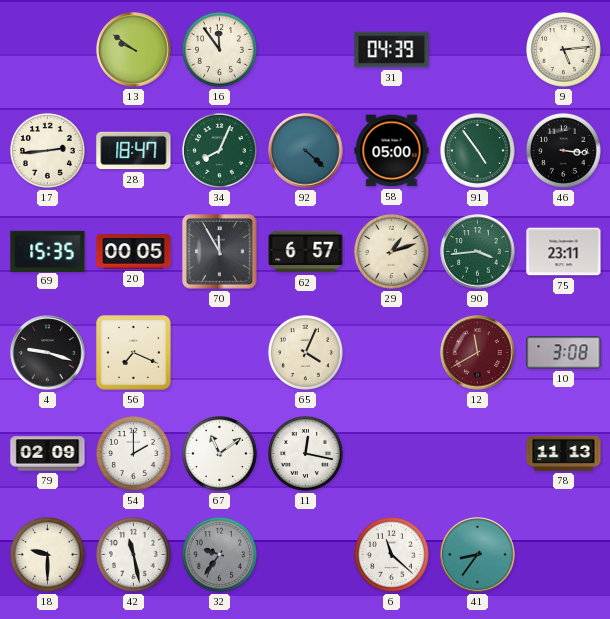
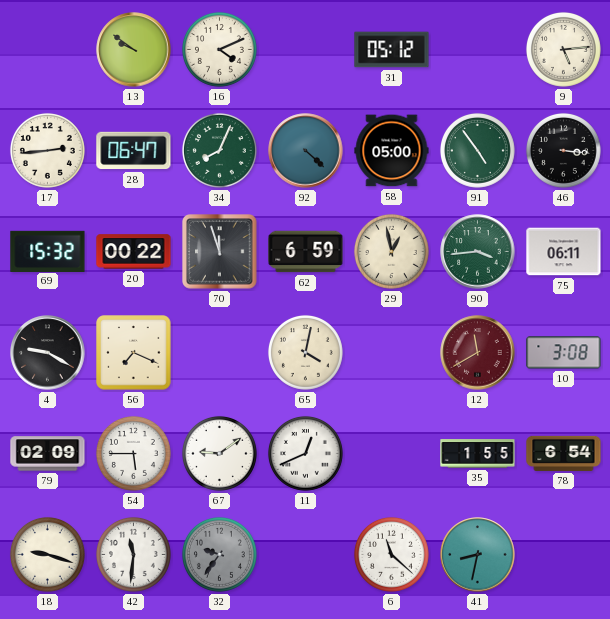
16: 11:54 -> 4:11 (219, 49)
31: 04:39 -> 05:12 (392, 50)
28: 18:47 -> 06:47 (134, 151)
69: 15:35 -> 15:32 (48, 251)
20: 00:05 -> 00:22 (134, 252)
70: 11:55 -> 11:57 (220, 252)
62: 6:57 -> 6:59 (306, 252)
29: 1:12 -> 12:58 (391, 251)
75: 23:11 -> 06:11 (564, 252)
4: 9:18 -> 9:20 (48, 353)
65: 4:04 -> 4:02 (305, 352)
54: 2:00 -> 5:45 (133, 453)
67: 11:09 -> 9:09 (219, 453)
11: 12:17 -> 12:41 (305, 453)
35: none -> 1:55 (478, 454)
78: 11:13 -> 6:54 (564, 453)
18: 9:30 -> 9:18 (47, 554)
42: 11:28 -> 11:31 (133, 554)
41: 8:36 -> 8:32 (478, 555)
